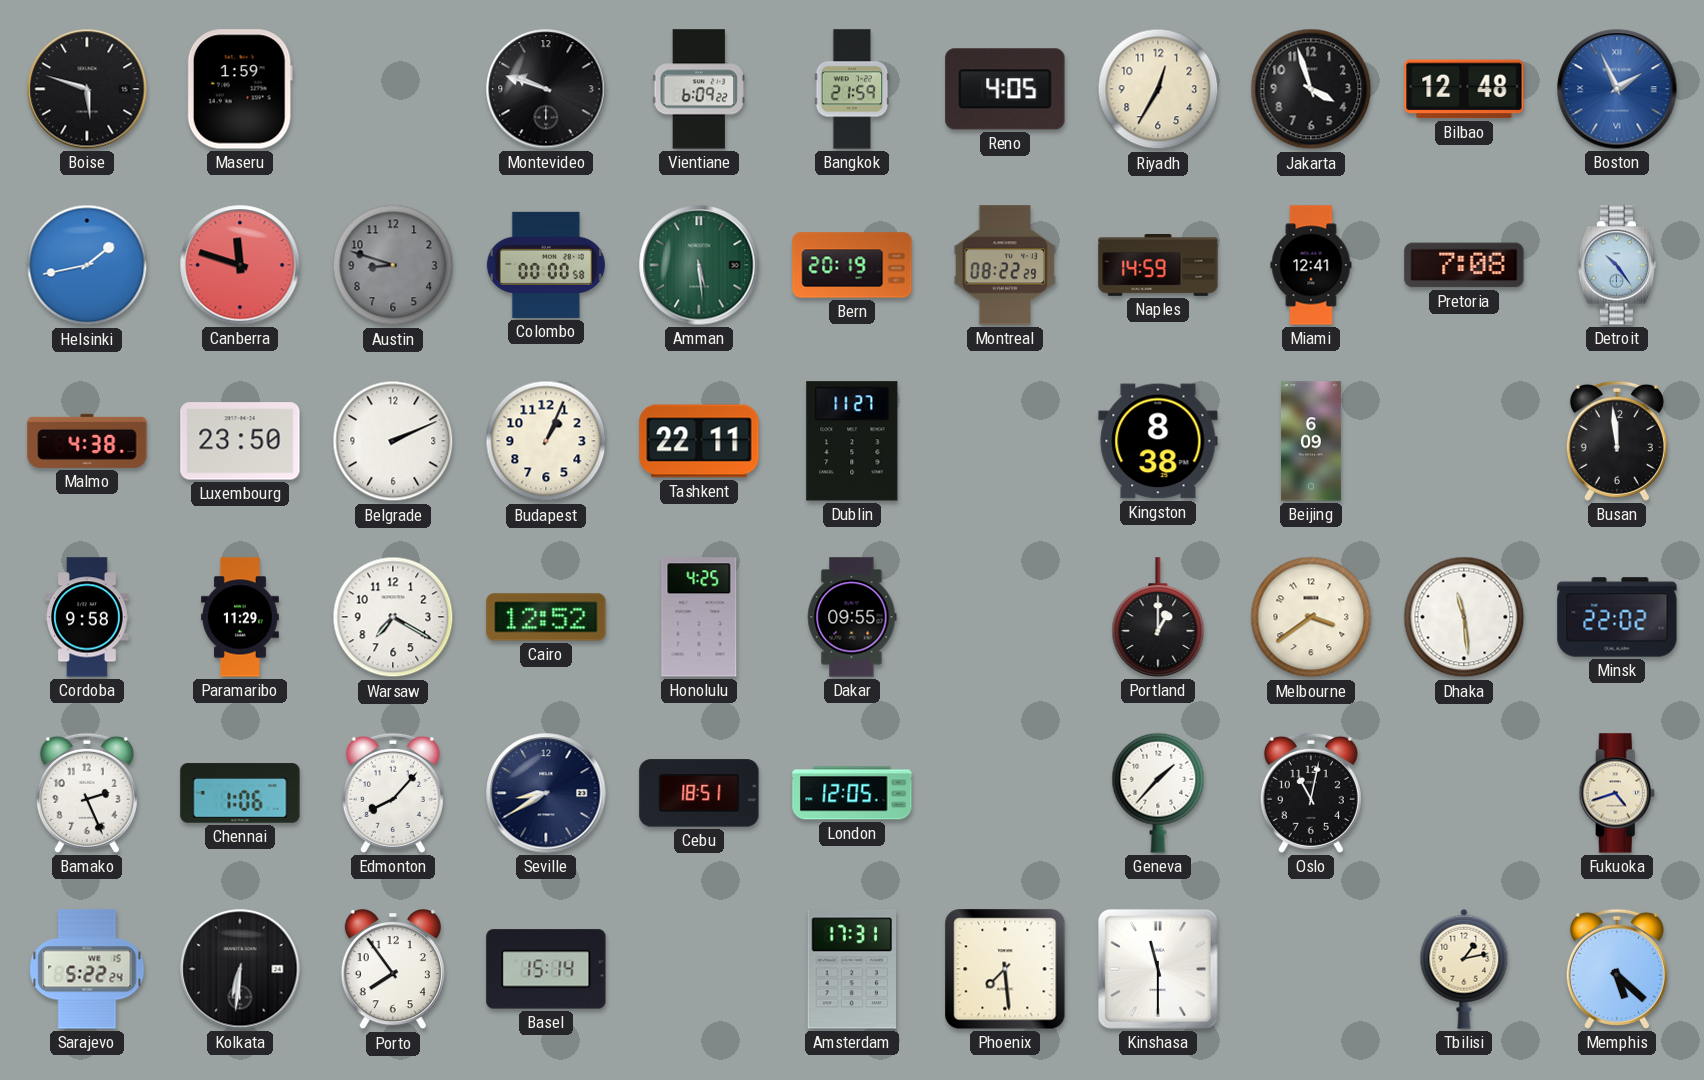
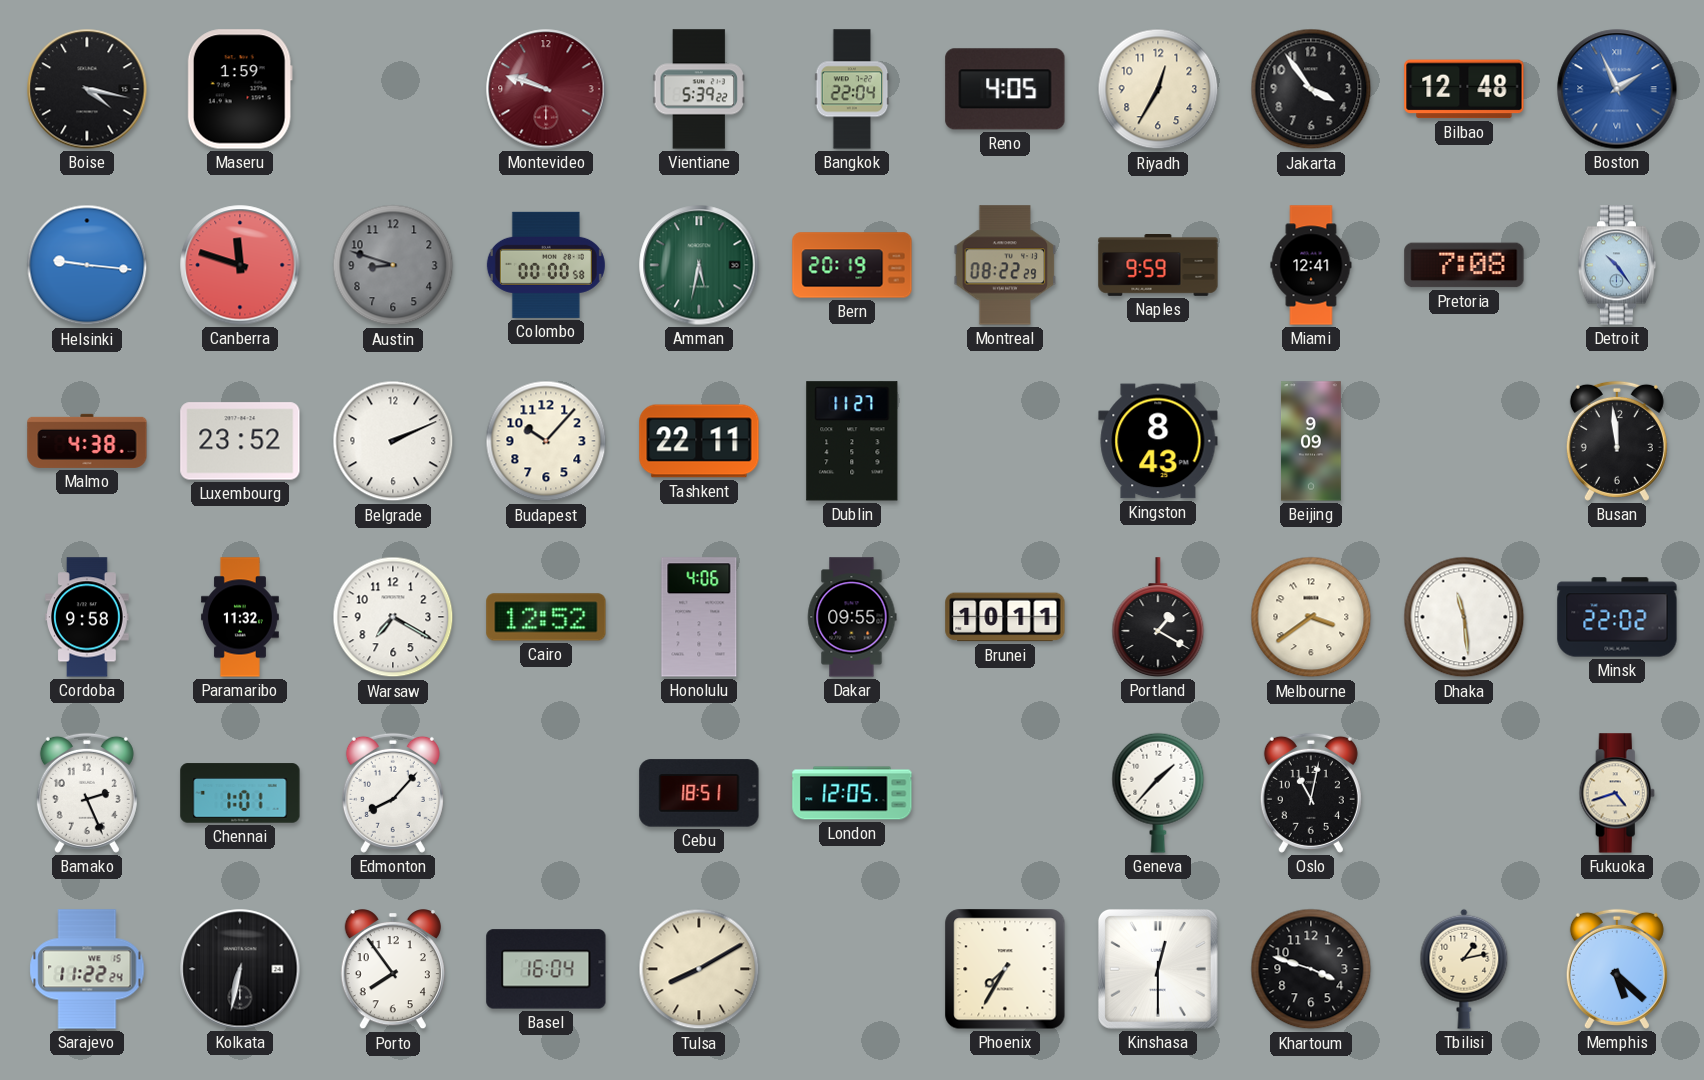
Boise: 5:48 -> 4:17 (87, 89)
Montevideo dial: black -> burgundy (546, 89)
Vientiane: 6:09 -> 5:39 (698, 89)
Bangkok: 21:59 -> 22:04 (852, 89)
Jakarta: 3:57 -> 3:54 (1311, 89)
Helsinki: 1:43 -> 9:16 (87, 265)
Amman: 5:29 -> 5:32 (699, 265)
Naples: 14:59 -> 9:59 (1158, 265)
Luxembourg: 23:50 -> 23:52 (240, 441)
Budapest: 1:04 -> 10:07 (546, 441)
Kingston: 8:38 -> 8:43 (1158, 441)
Beijing: 6:09 -> 9:09 (1311, 441)
Paramaribo: 11:29 -> 11:32 (240, 617)
Honolulu: 4:25 -> 4:06 (699, 617)
Brunei: none -> 10:11 (1005, 617)
Portland: 1:00 -> 1:20 (1158, 617)
Chennai: 1:06 -> 1:01 (240, 793)
Seville: 8:40 -> none (546, 793)
Sarajevo: 5:22 -> 11:22 (87, 969)
Kolkata: 6:31 -> 6:32 (240, 969)
Basel: 15:14 -> 16:04 (546, 969)
Tulsa: none -> 8:10 (699, 969)
Amsterdam: 17:31 -> none (852, 969)
Phoenix: 7:29 -> 7:35 (1005, 969)
Kinshasa: 11:30 -> 12:30 (1158, 969)
Khartoum: none -> 3:48 (1311, 969)
